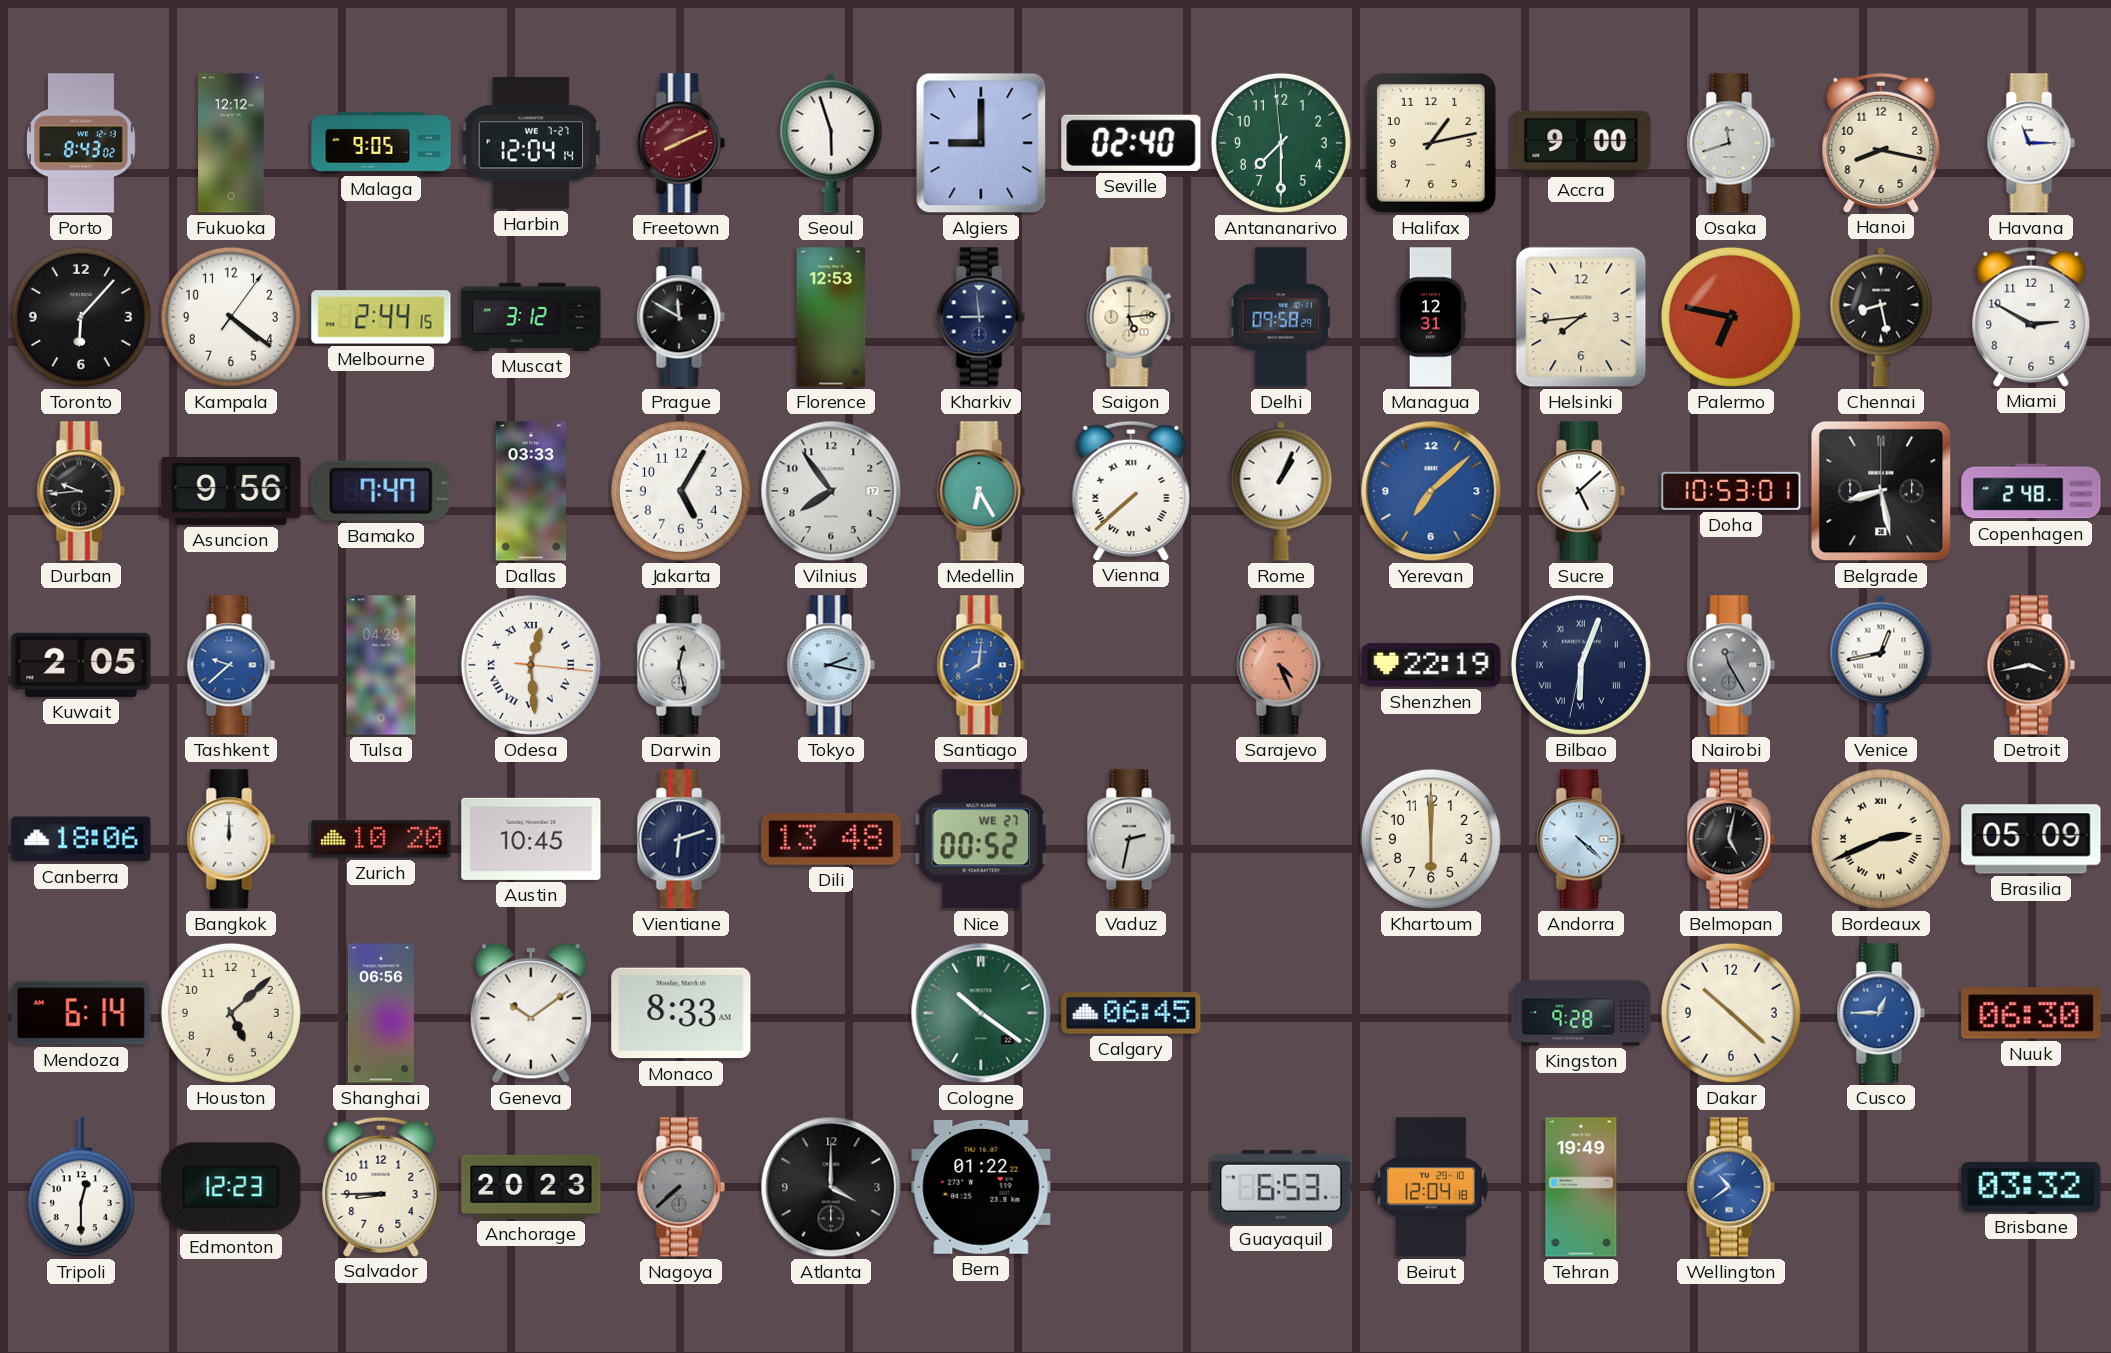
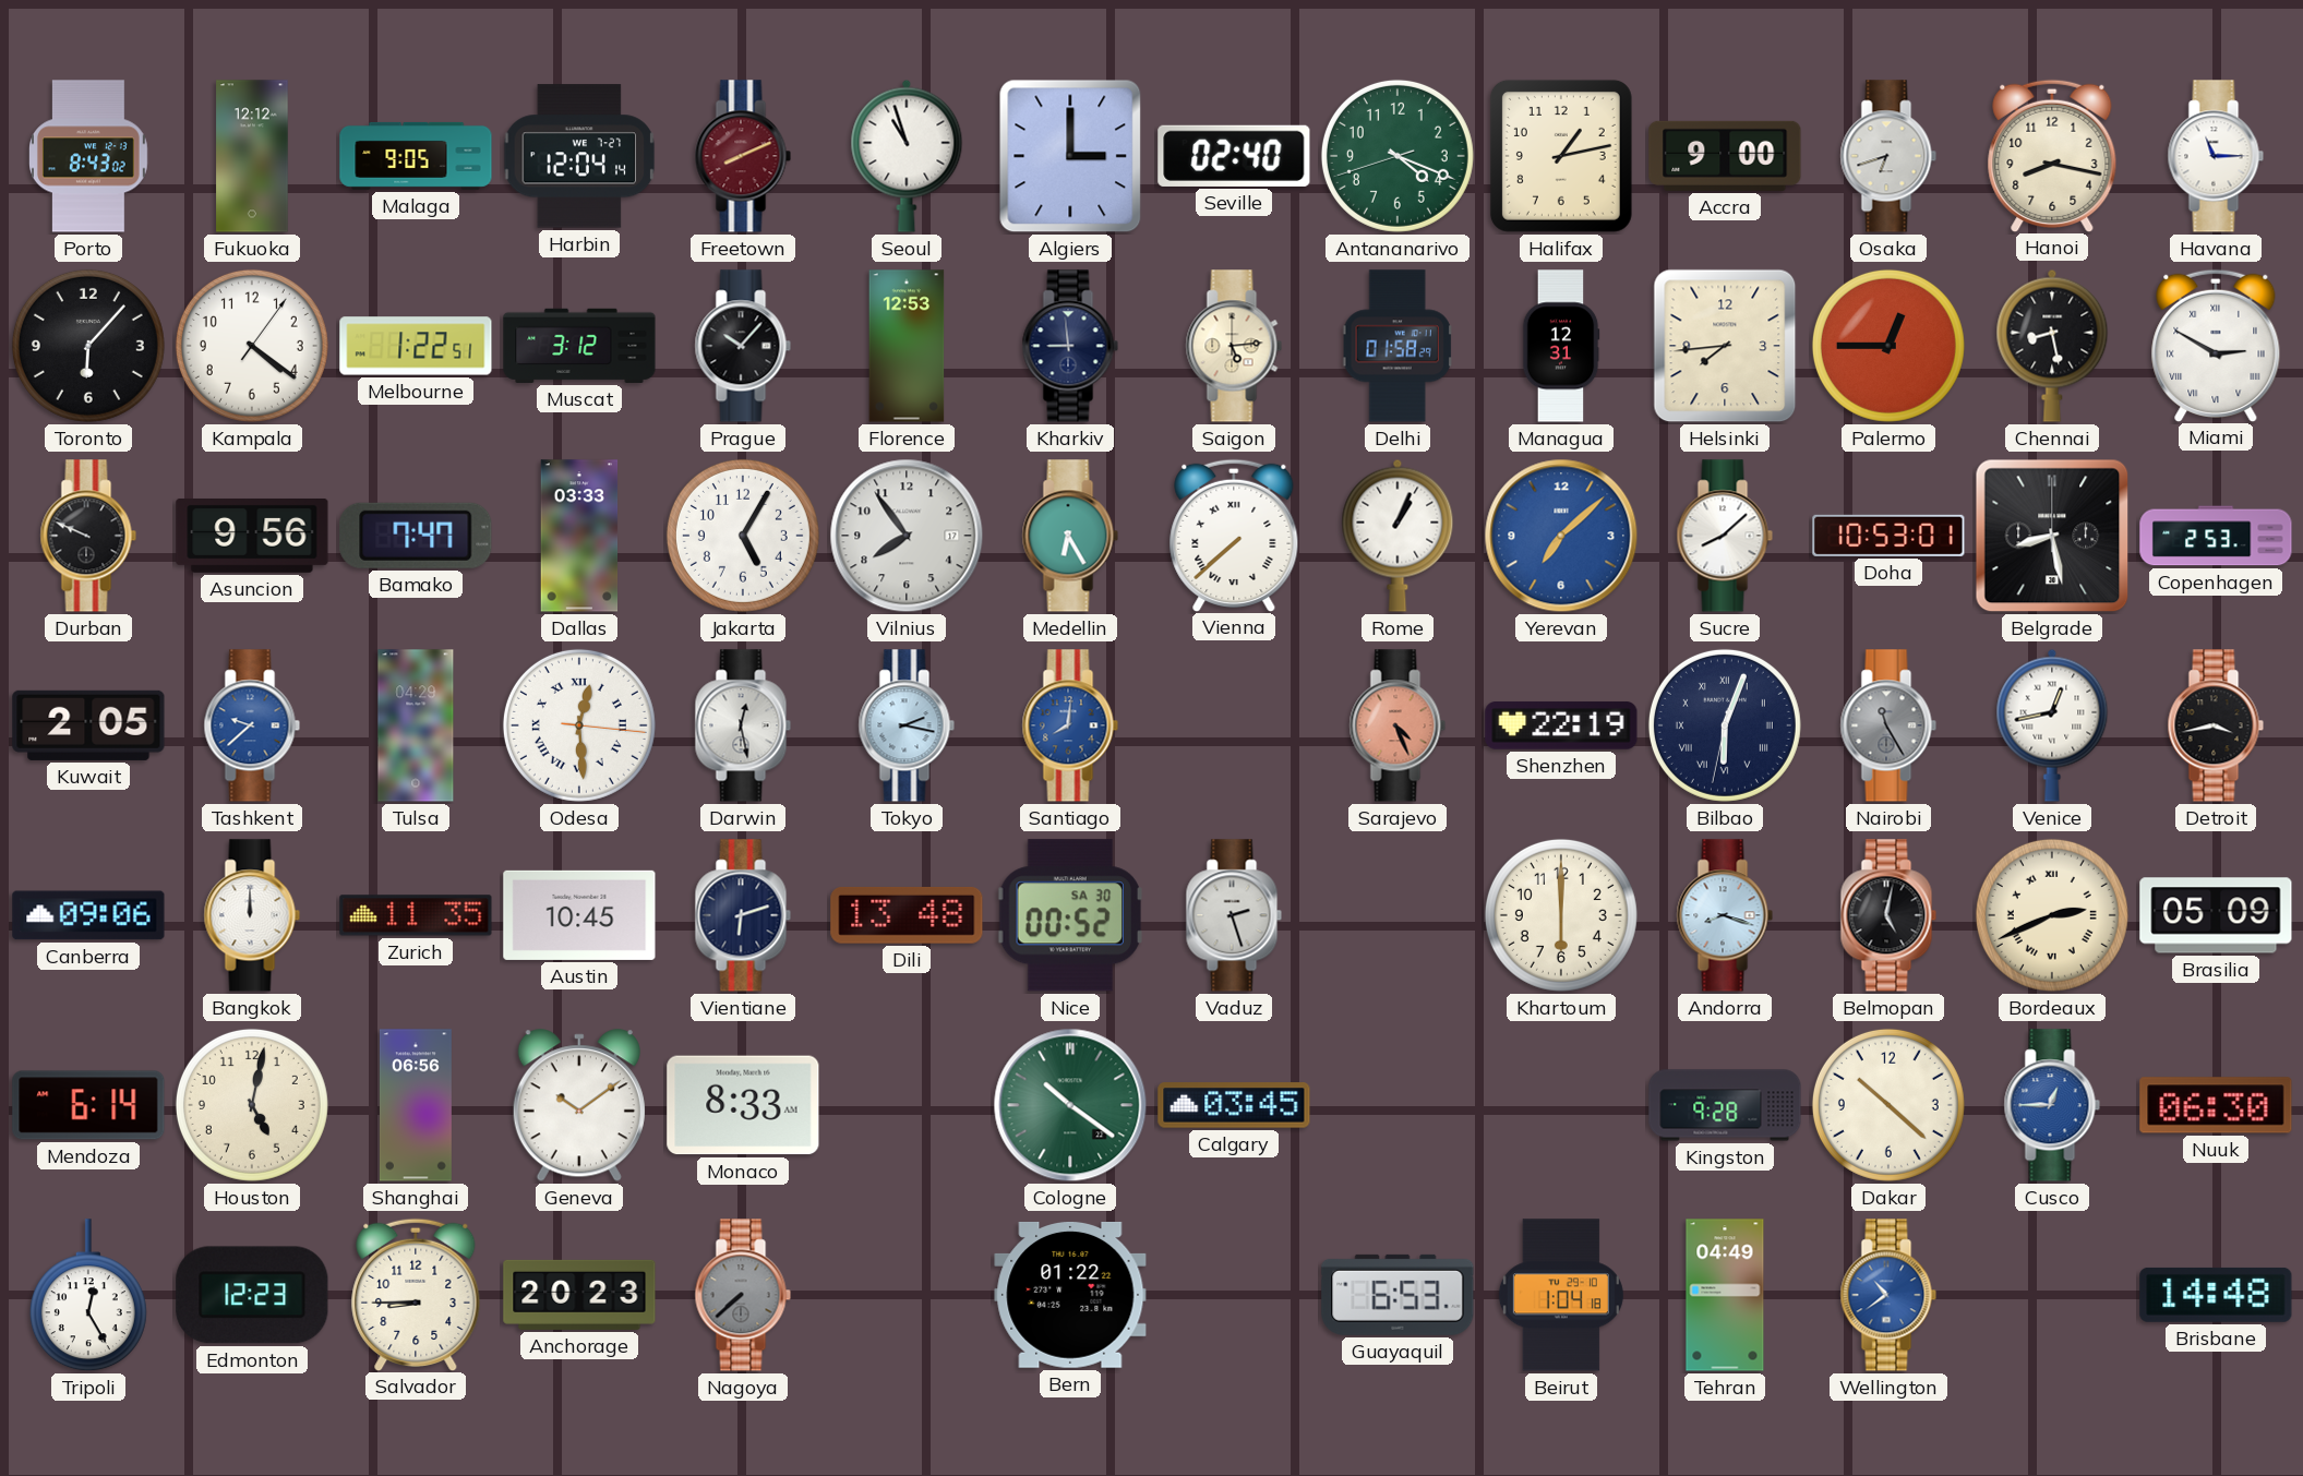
Seoul: 5:57 -> 10:57 (907, 156)
Algiers: 9:00 -> 3:00 (1070, 156)
Antananarivo: 7:29 -> 4:18 (1398, 156)
Osaka: 11:42 -> 6:42 (1888, 156)
Melbourne: 2:44 -> 1:22 (416, 346)
Prague: 11:50 -> 10:07 (743, 346)
Delhi: 09:58 -> 01:58 (1398, 346)
Palermo: 6:47 -> 12:45 (1888, 346)
Miami numerals: Arabic -> Roman (2216, 345)
Durban: 9:44 -> 9:49 (88, 536)
Sucre: 5:08 -> 8:08 (1725, 536)
Copenhagen: 2:48 -> 2:53 (2216, 536)
Canberra: 18:06 -> 09:06 (88, 915)
Zurich: 10:20 -> 11:35 (416, 915)
Nice date: WE 27 -> SA 30 (1069, 915)
Vaduz: 2:32 -> 2:27 (1234, 915)
Andorra: 4:22 -> 8:18 (1725, 915)
Houston: 5:08 -> 5:02 (252, 1105)
Calgary: 06:45 -> 03:45 (1234, 1105)
Tripoli: 12:30 -> 12:25 (88, 1296)
Atlanta: 4:00 -> none (831, 1187)
Beirut: 12:04 -> 1:04 (1561, 1295)
Tehran: 19:49 -> 04:49 (1725, 1295)
Brisbane: 03:32 -> 14:48 (2216, 1295)
